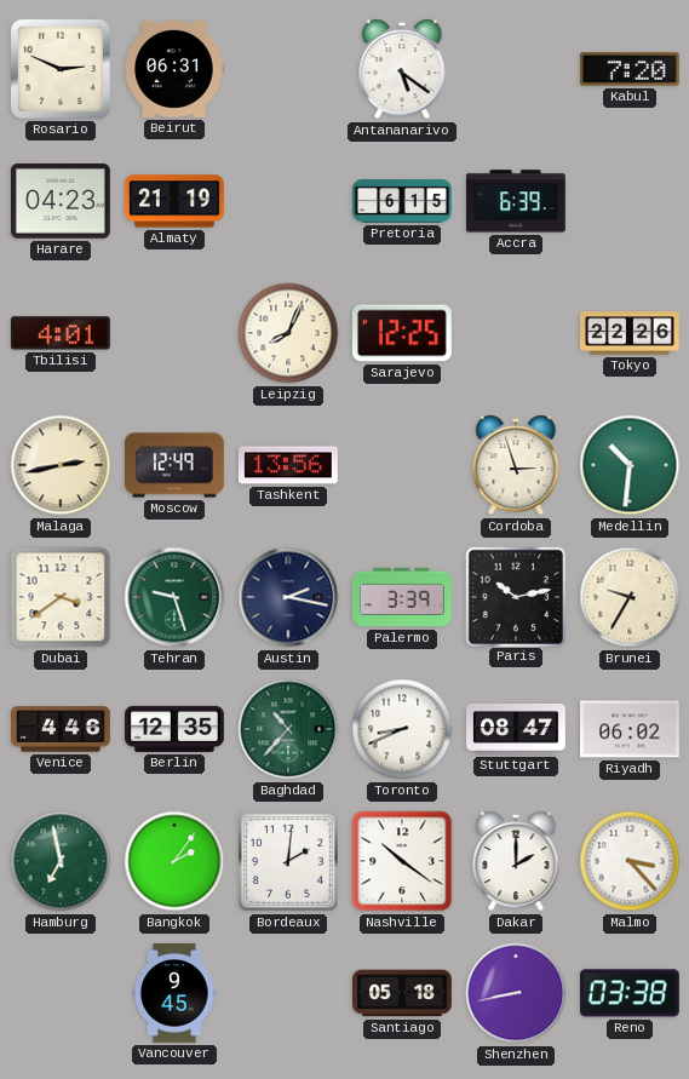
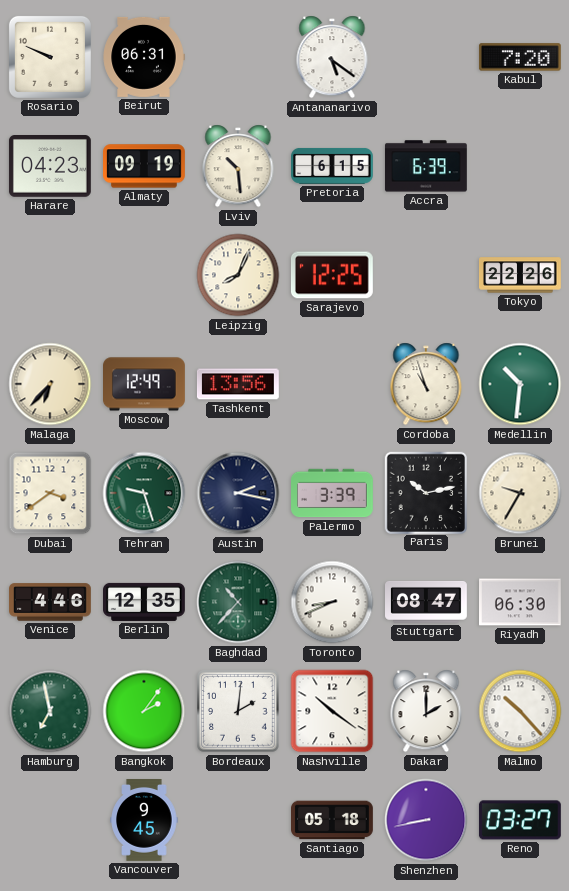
Rosario: 2:49 -> 9:49 (50, 57)
Almaty: 21:19 -> 09:19 (145, 166)
Lviv: none -> 10:29 (238, 166)
Tbilisi: 4:01 -> none (61, 333)
Malaga: 2:43 -> 6:37 (50, 384)
Cordoba: 2:57 -> 10:57 (426, 384)
Riyadh: 06:02 -> 06:30 (521, 602)
Malmo: 3:23 -> 10:23 (520, 711)
Reno: 03:38 -> 03:27 (520, 820)
